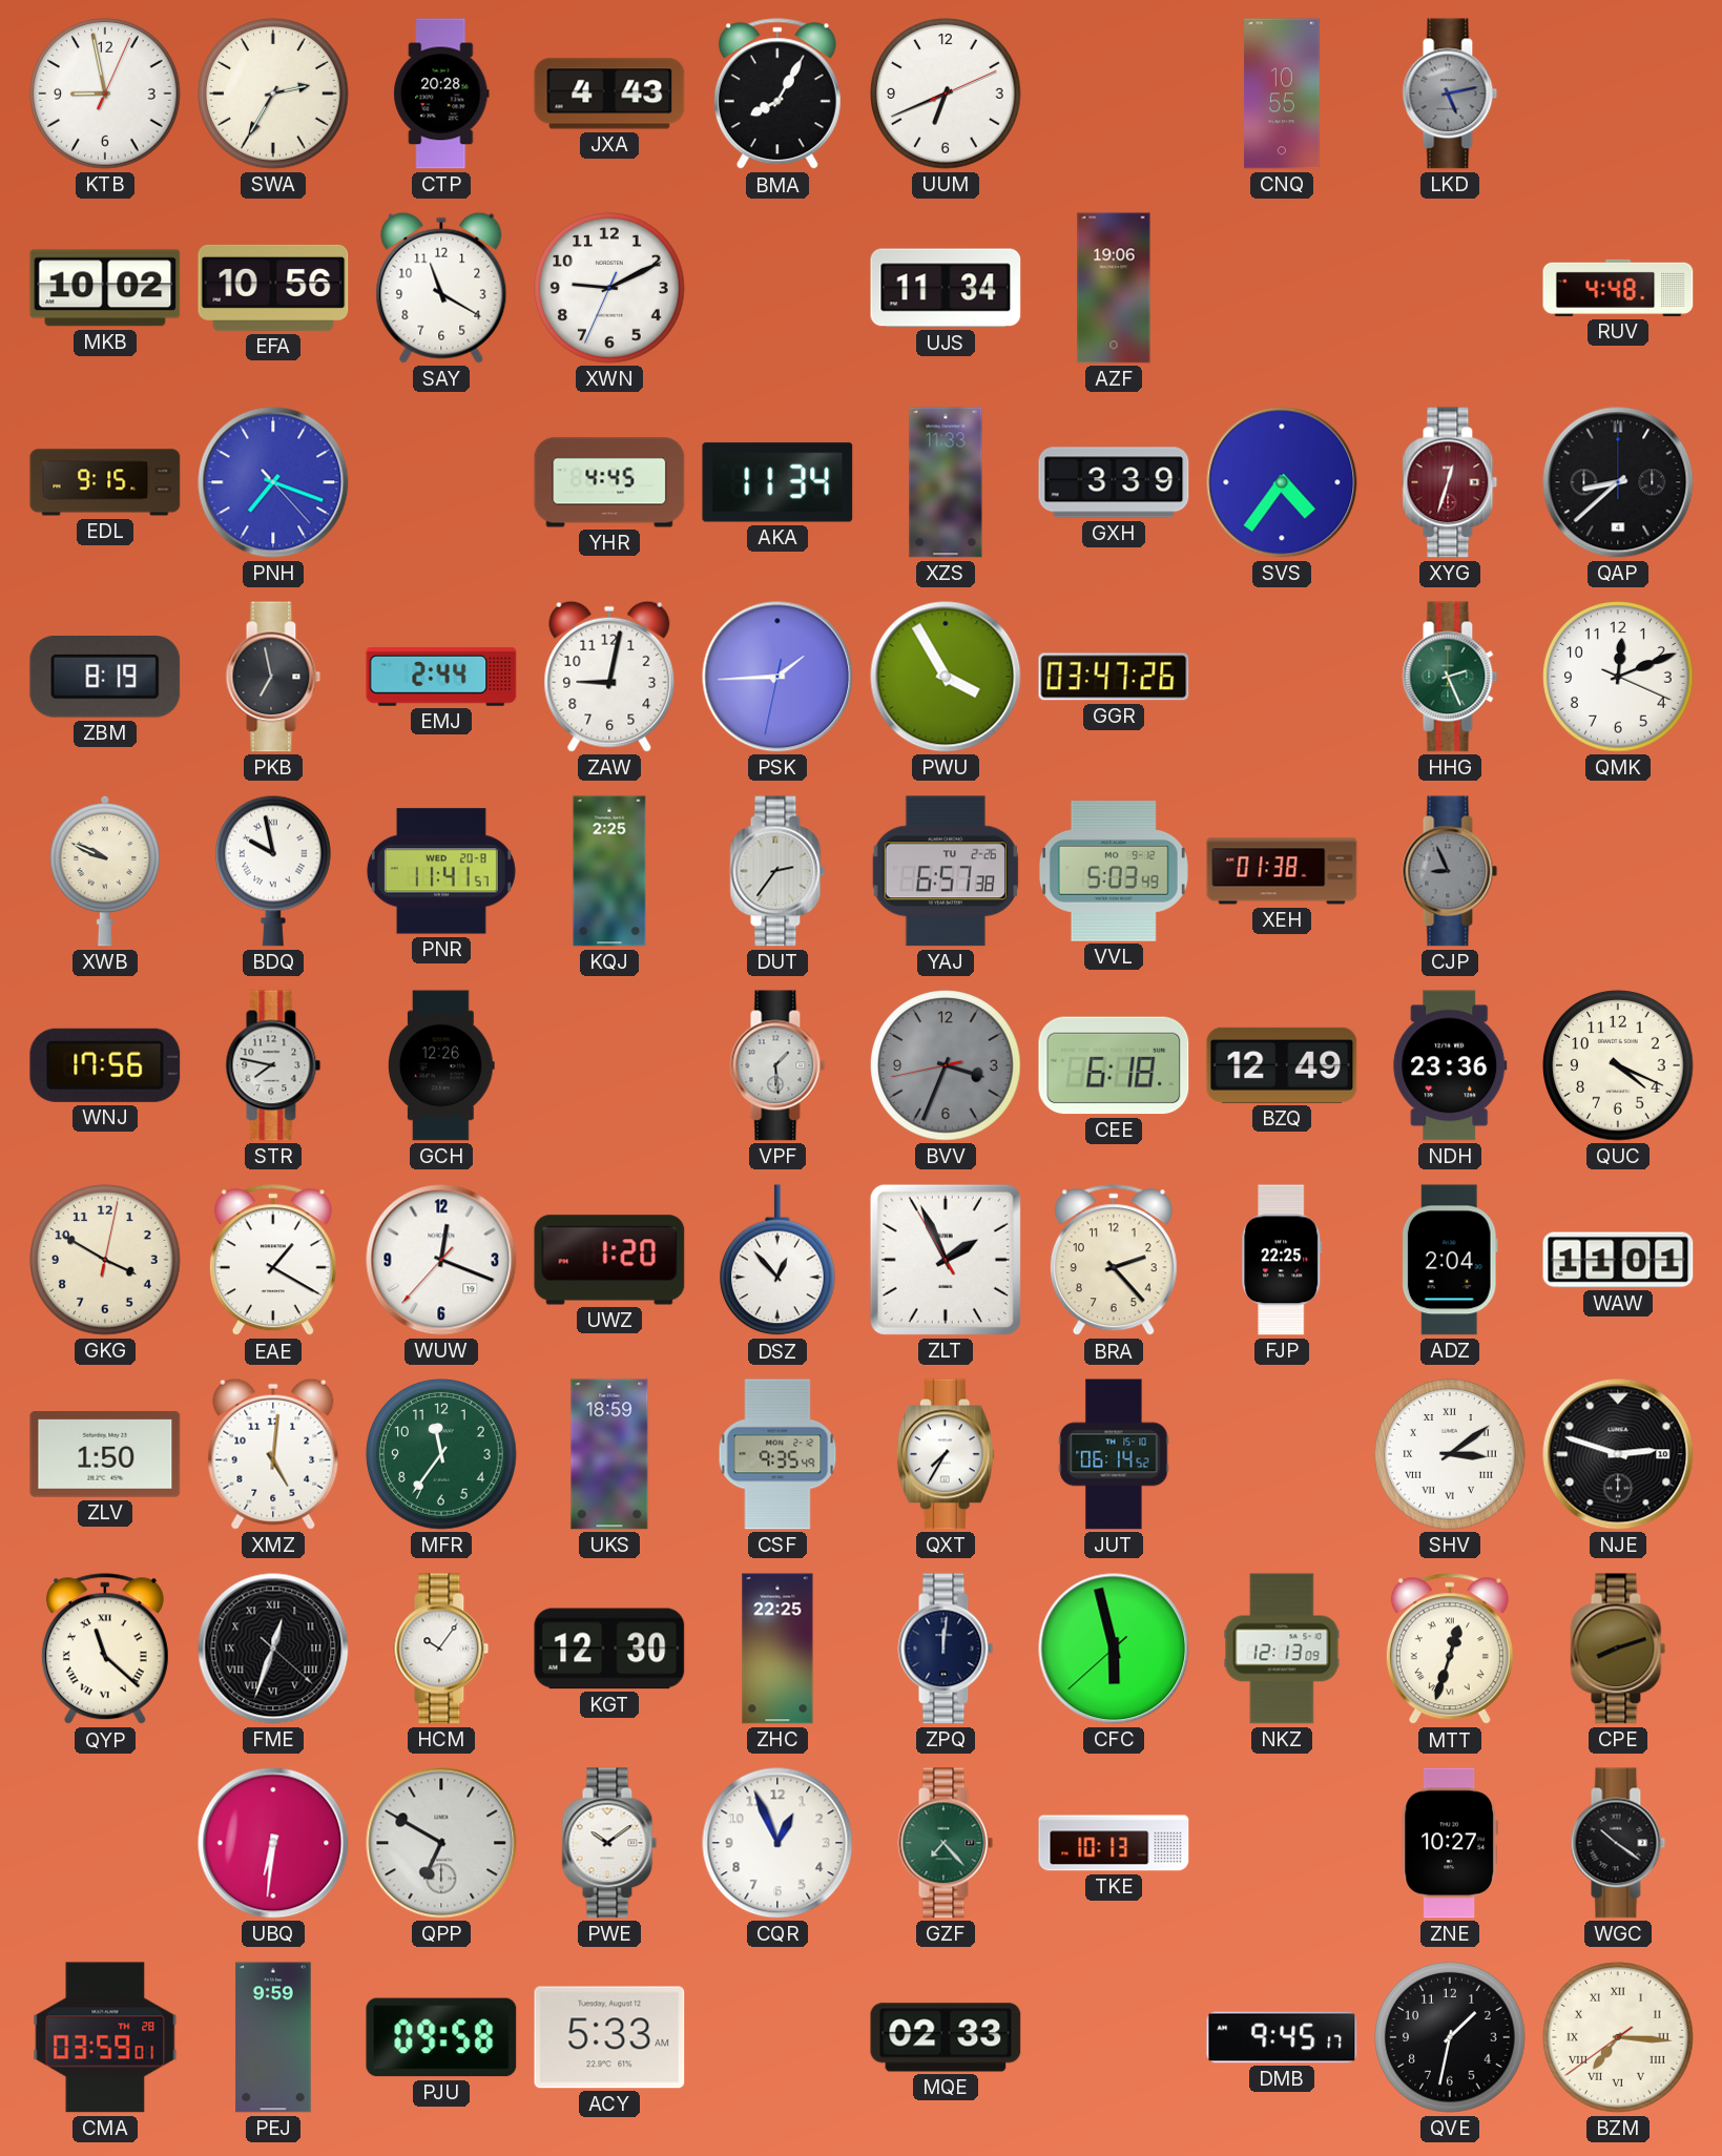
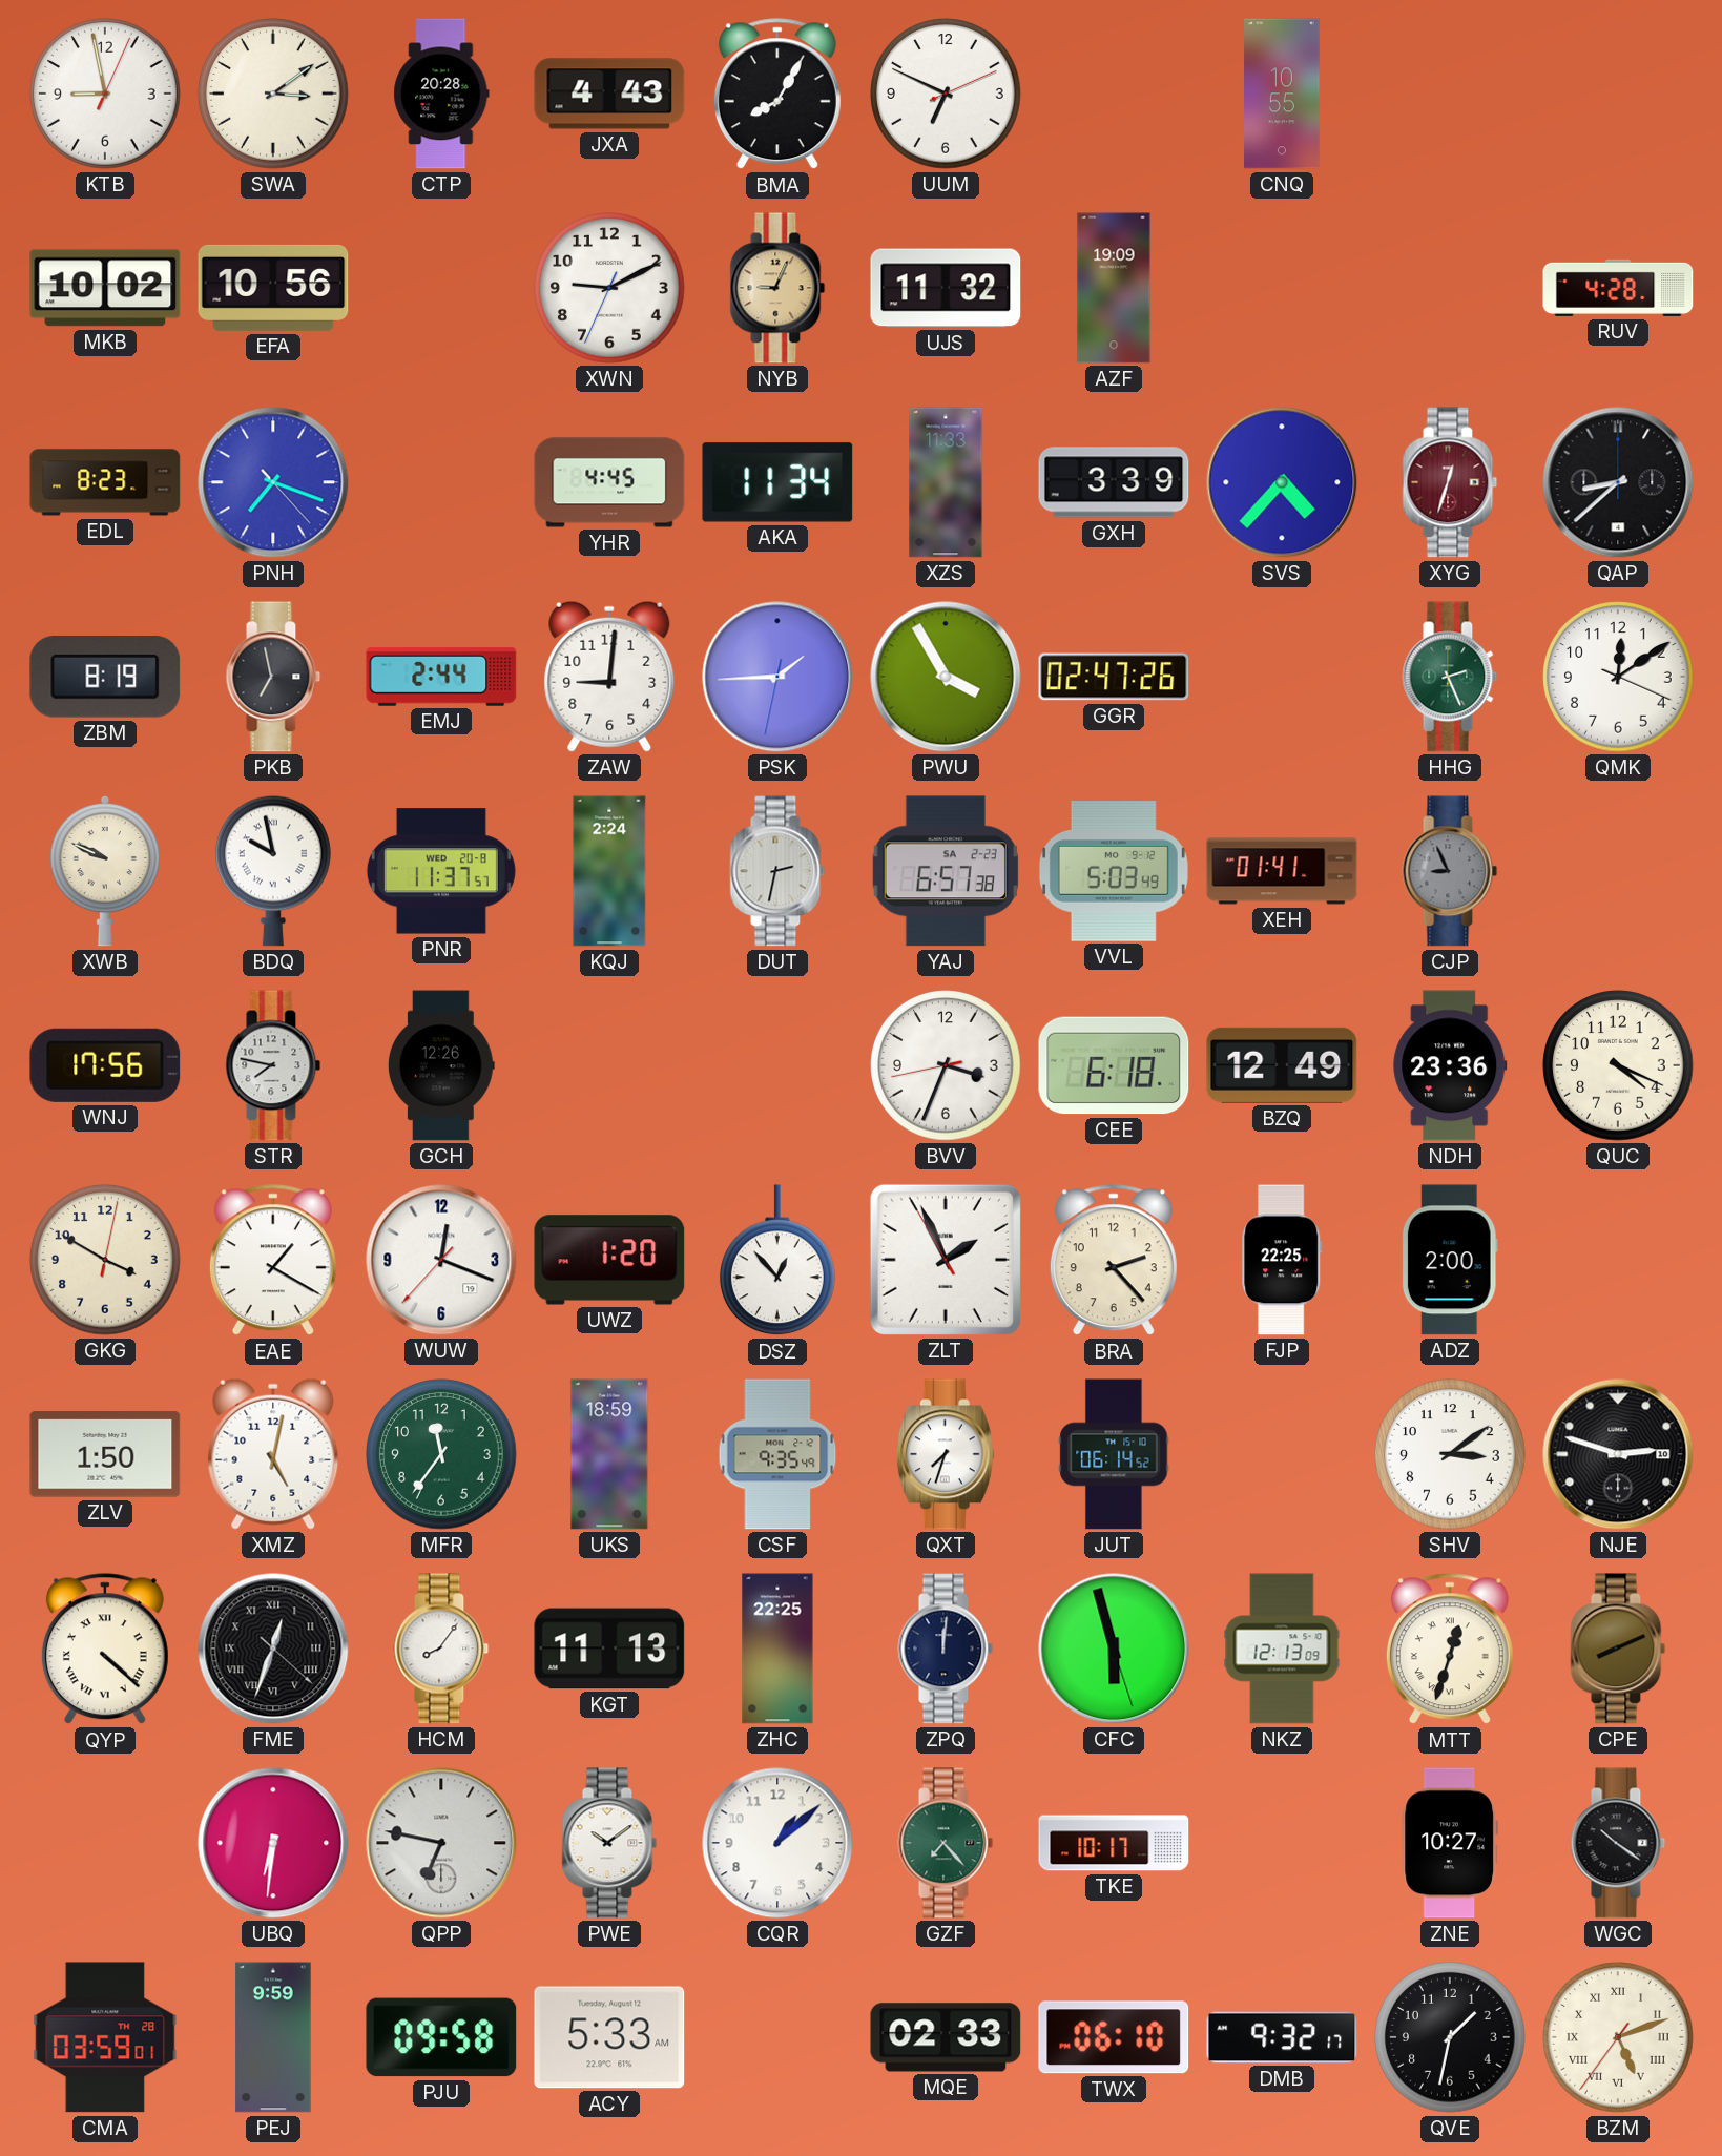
SWA: 2:35 -> 3:09 (273, 94)
UUM: 6:41 -> 6:49 (946, 94)
LKD: 5:13 -> none (1450, 94)
SAY: 11:20 -> none (441, 288)
NYB: none -> 9:04 (777, 288)
UJS: 11:34 -> 11:32 (946, 288)
AZF: 19:06 -> 19:09 (1114, 288)
RUV: 4:48 -> 4:28 (1618, 288)
EDL: 9:15 -> 8:23 (105, 482)
SVS: 4:36 -> 4:37 (1282, 482)
ZAW: 9:02 -> 9:01 (609, 677)
GGR: 03:47 -> 02:47 (1114, 677)
QMK: 12:11 -> 12:09 (1618, 677)
PNR: 11:41 -> 11:37 (441, 871)
KQJ: 2:25 -> 2:24 (609, 871)
DUT: 2:36 -> 2:32 (777, 871)
YAJ date: TU 2-26 -> SA 2-23 (946, 871)
XEH: 01:38 -> 01:41 (1282, 871)
VPF: 1:29 -> none (777, 1065)
BVV dial: grey -> white (946, 1065)
ADZ: 2:04 -> 2:00 (1450, 1260)
WAW: 11:01 -> none (1618, 1260)
XMZ: 5:01 -> 5:02 (273, 1454)
QXT: 7:35 -> 7:33 (946, 1454)
SHV numerals: Roman -> Arabic (1450, 1454)
QYP: 11:22 -> 4:22 (105, 1650)
HCM: 10:06 -> 8:06 (441, 1649)
KGT: 12:30 -> 11:13 (609, 1649)
CFC: 5:57:38 -> 5:57:27 (1114, 1649)
CPE: 8:12 -> 8:11 (1618, 1649)
QPP: 6:50 -> 6:47 (441, 1843)
CQR: 12:56 -> 1:08 (777, 1843)
TKE: 10:13 -> 10:17 (1114, 1843)
TWX: none -> 06:10 (1114, 2037)
DMB: 9:45 -> 9:32 (1282, 2037)
BZM: 7:15 -> 5:11 (1618, 2037)
